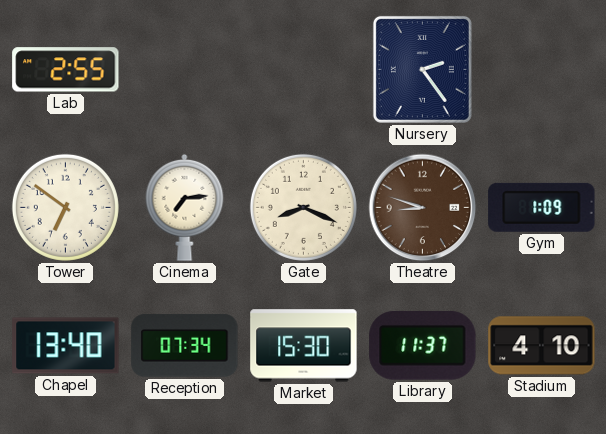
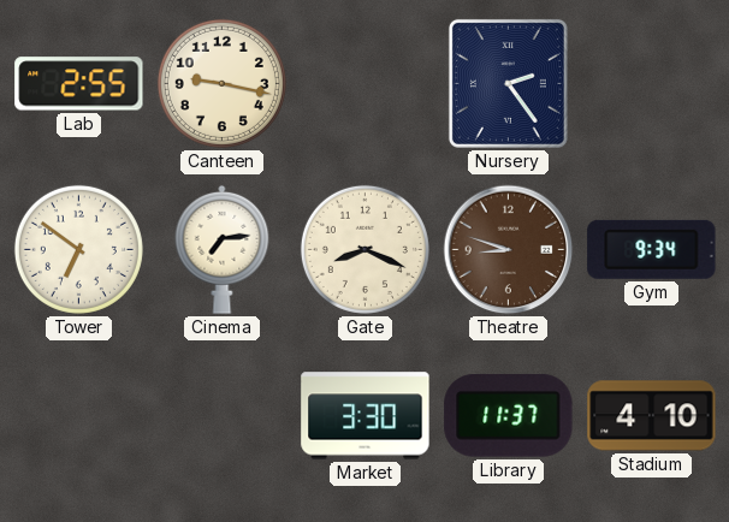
Canteen: none -> 9:17 (221, 83)
Gym: 1:09 -> 9:34 (652, 249)
Chapel: 13:40 -> none (66, 346)
Reception: 07:34 -> none (185, 346)
Market: 15:30 -> 3:30 (366, 416)
